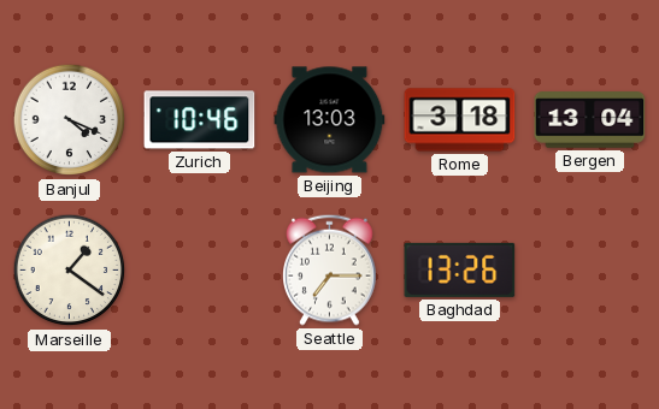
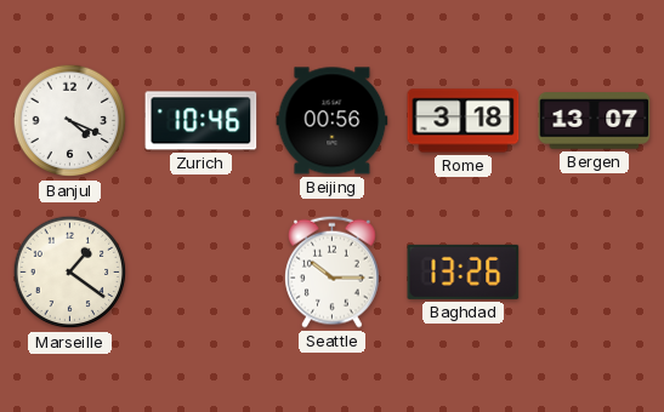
Beijing: 13:03 -> 00:56 (333, 121)
Bergen: 13:04 -> 13:07 (595, 121)
Seattle: 7:15 -> 10:15 (333, 271)
